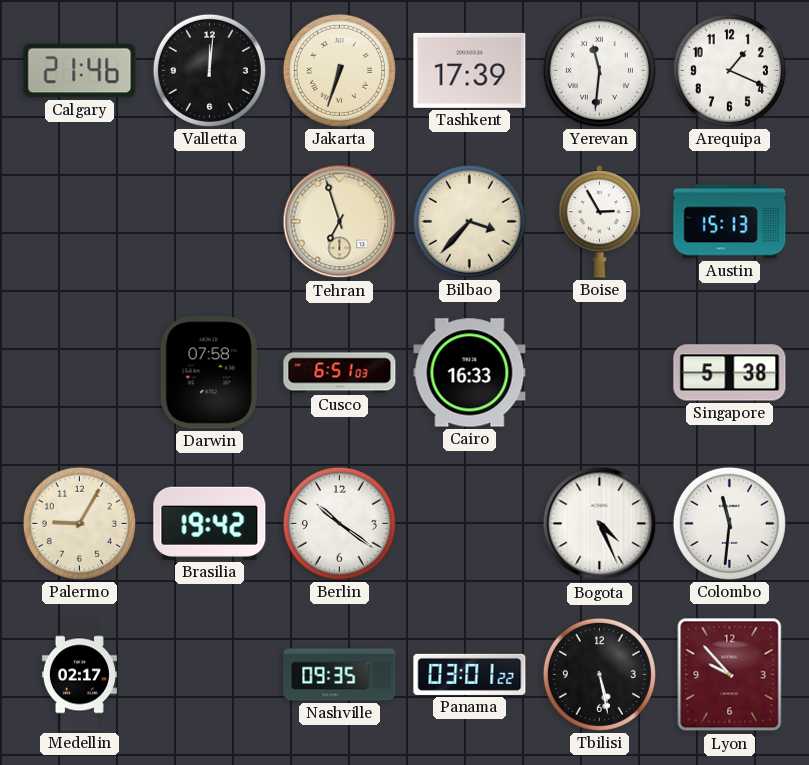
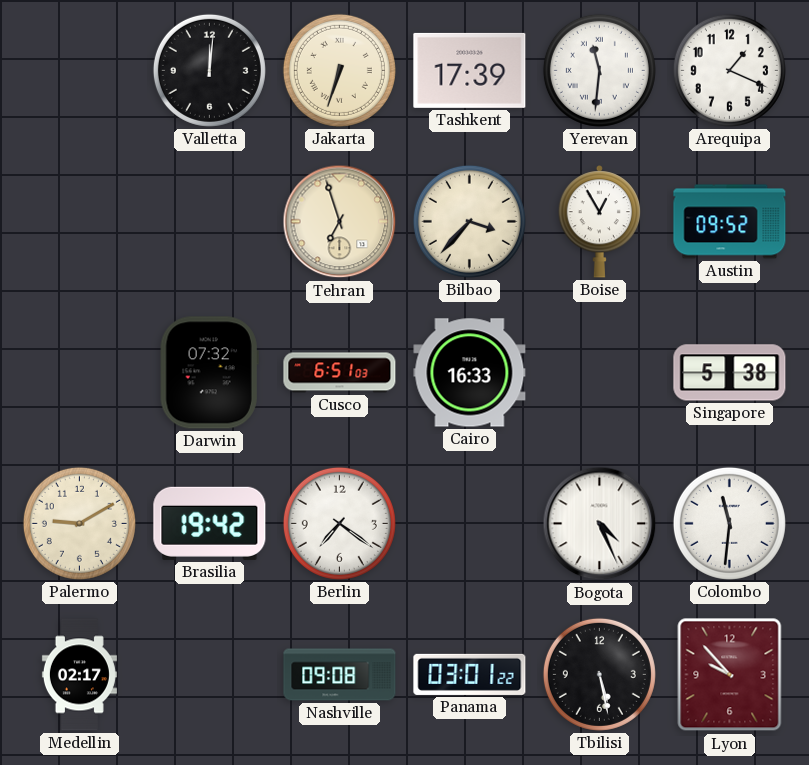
Calgary: 21:46 -> none (80, 71)
Boise: 2:55 -> 12:55 (600, 222)
Austin: 15:13 -> 09:52 (730, 222)
Darwin: 07:58 -> 07:32 (209, 373)
Palermo: 9:05 -> 9:10 (79, 523)
Berlin: 10:21 -> 7:21 (339, 523)
Nashville: 09:35 -> 09:08 (340, 675)
